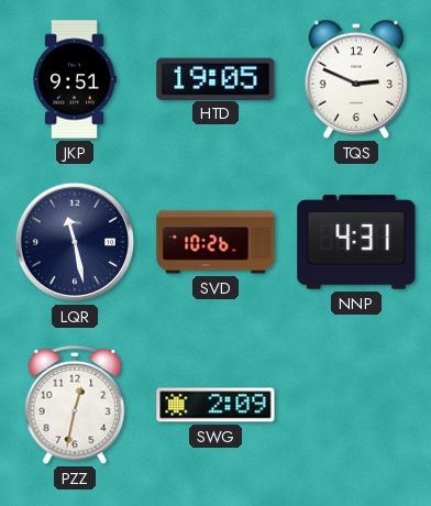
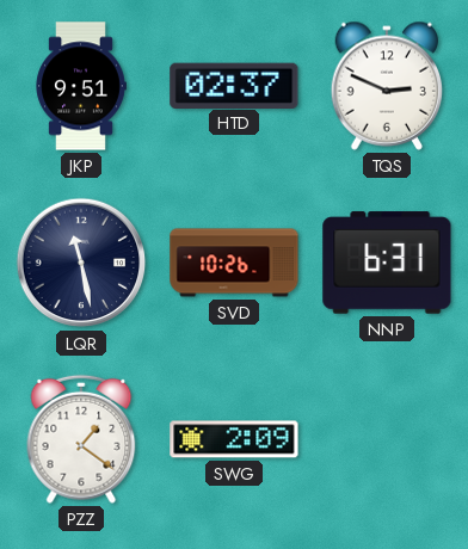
HTD: 19:05 -> 02:37 (234, 85)
NNP: 4:31 -> 6:31 (387, 263)
PZZ: 12:32 -> 1:21 (81, 439)
